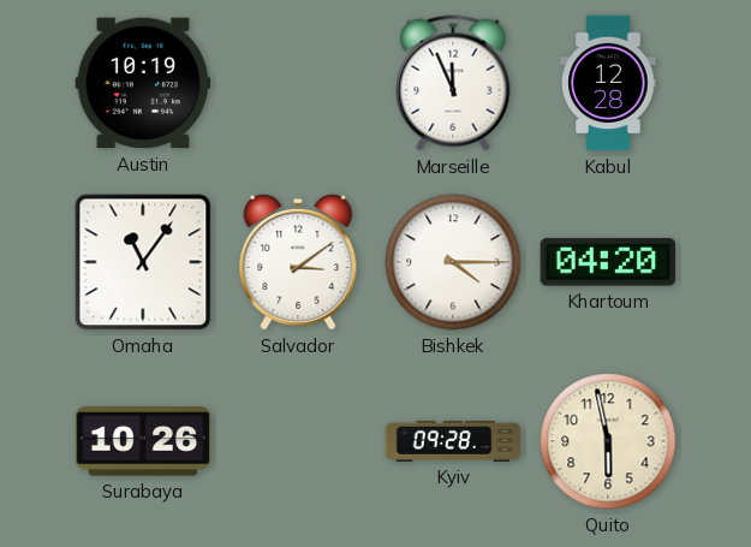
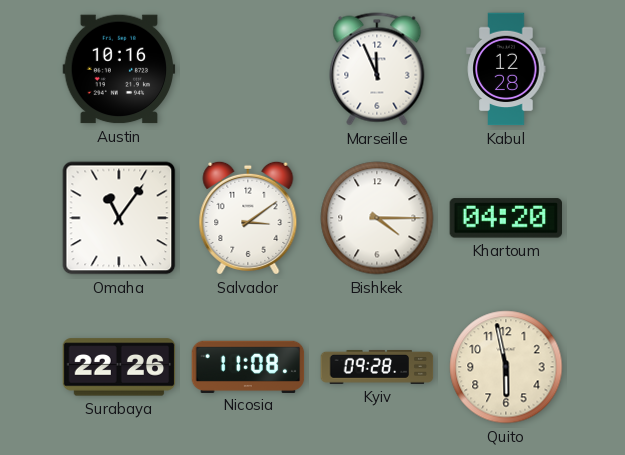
Austin: 10:19 -> 10:16 (119, 69)
Surabaya: 10:26 -> 22:26 (119, 367)
Nicosia: none -> 11:08 (248, 366)
